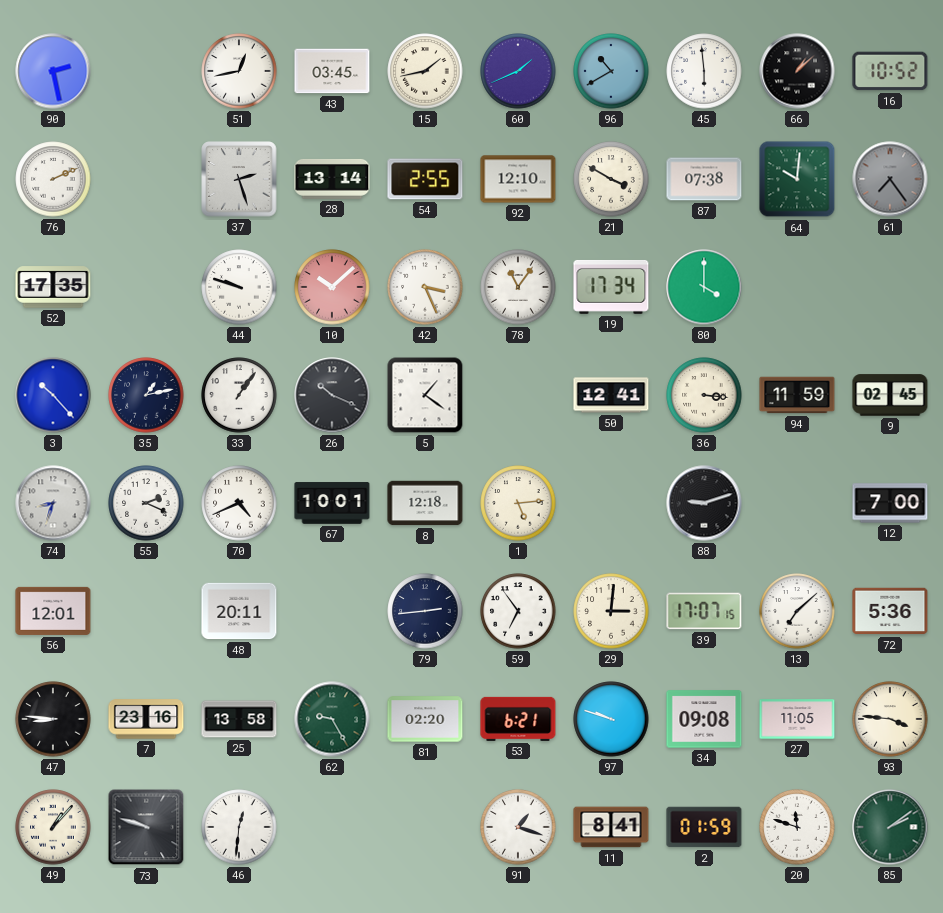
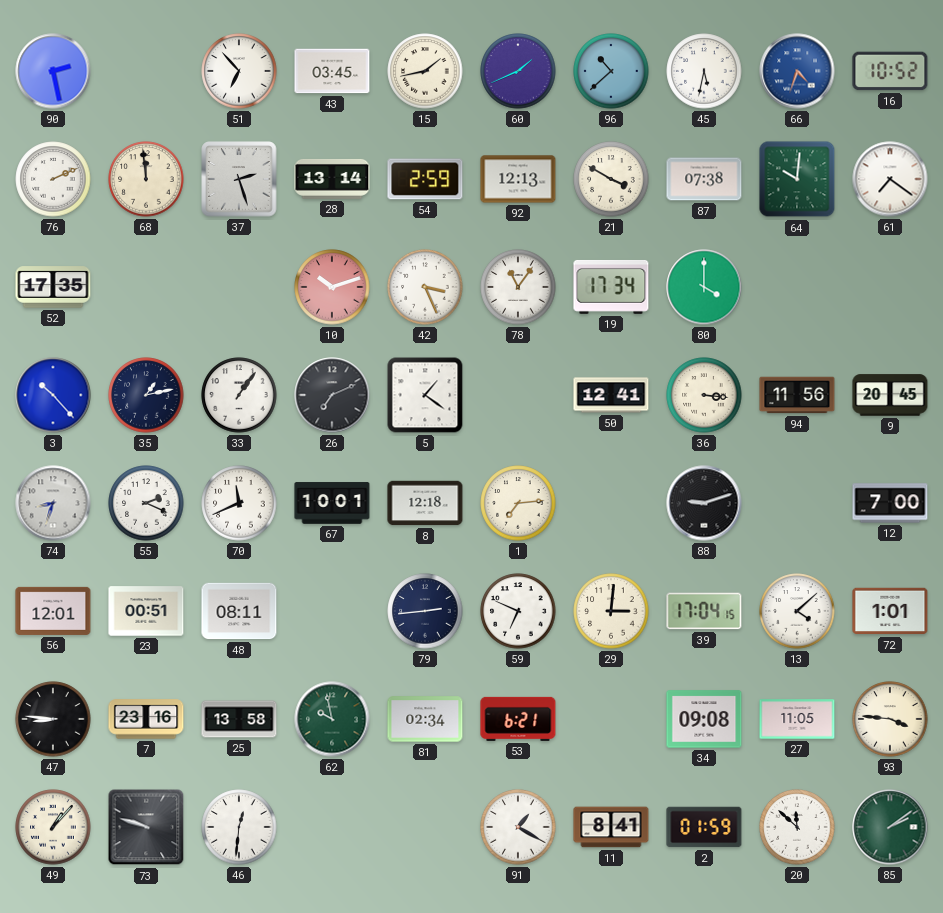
51: 12:43 -> 6:53 (239, 71)
96: 10:40 -> 10:38 (611, 71)
45: 5:59 -> 5:32 (704, 71)
66: 1:08 -> 4:33 (797, 71)
66 dial: black -> blue (797, 71)
68: none -> 11:59 (146, 179)
54: 2:55 -> 2:59 (425, 179)
92: 12:10 -> 12:13 (518, 179)
61: 7:24 -> 7:21 (890, 179)
61 dial: grey -> white (890, 179)
44: 9:48 -> none (239, 287)
10: 10:08 -> 10:12 (332, 287)
26: 10:19 -> 7:11 (332, 395)
94: 11:59 -> 11:56 (797, 395)
9: 02:45 -> 20:45 (890, 395)
70: 4:41 -> 11:41 (239, 503)
1: 5:14 -> 7:14 (518, 503)
23: none -> 00:51 (146, 611)
48: 20:11 -> 08:11 (239, 611)
59: 6:54 -> 6:49 (518, 611)
39: 17:07 -> 17:04 (704, 611)
13: 7:08 -> 4:08 (797, 611)
72: 5:36 -> 1:01 (890, 611)
62: 9:25 -> 9:58 (332, 719)
81: 02:20 -> 02:34 (425, 719)
97: 9:48 -> none (611, 719)
91: 1:18 -> 1:20 (518, 827)
20: 11:48 -> 11:52 (797, 827)
